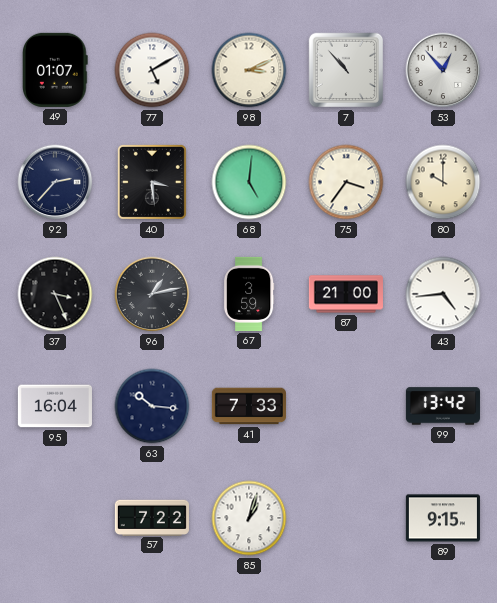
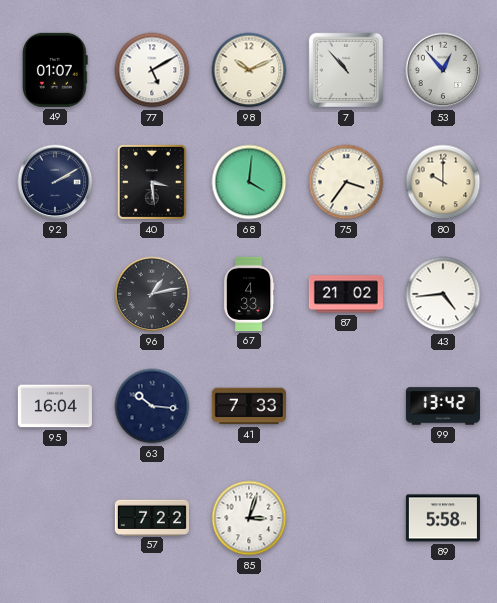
98: 3:11 -> 10:11 (249, 70)
92: 2:37 -> 2:10 (55, 182)
68: 5:01 -> 4:01 (249, 182)
37: 3:26 -> none (55, 294)
67: 3:59 -> 4:33 (249, 294)
87: 21:00 -> 21:02 (346, 294)
85: 1:03 -> 3:03 (249, 518)
89: 9:15 -> 5:58 (443, 518)
